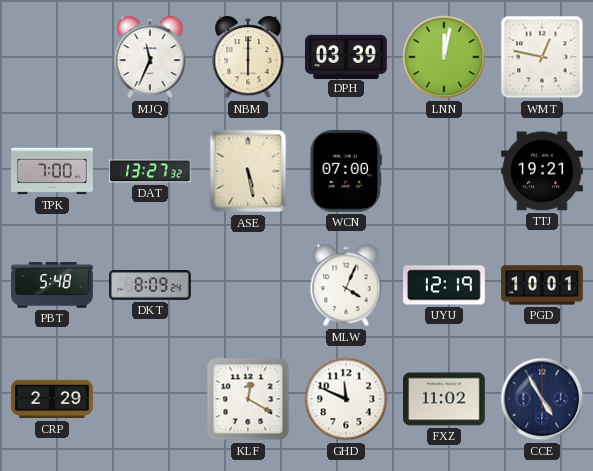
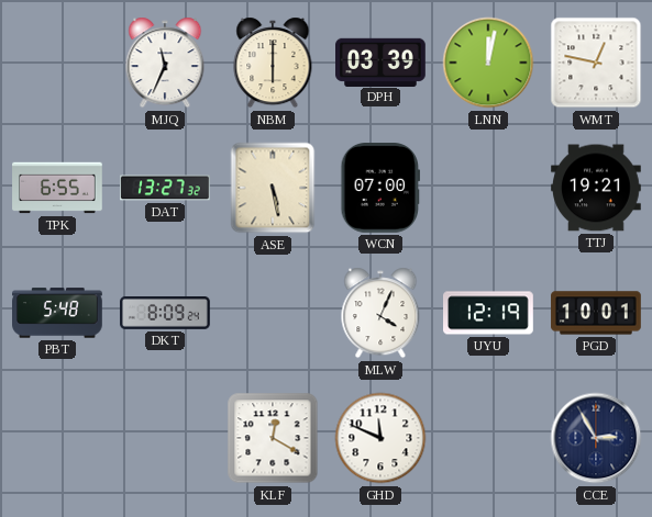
TPK: 7:00 -> 6:55 (57, 188)
CRP: 2:29 -> none (52, 399)
FXZ: 11:02 -> none (445, 399)
CCE: 4:55 -> 2:55 (596, 438)
